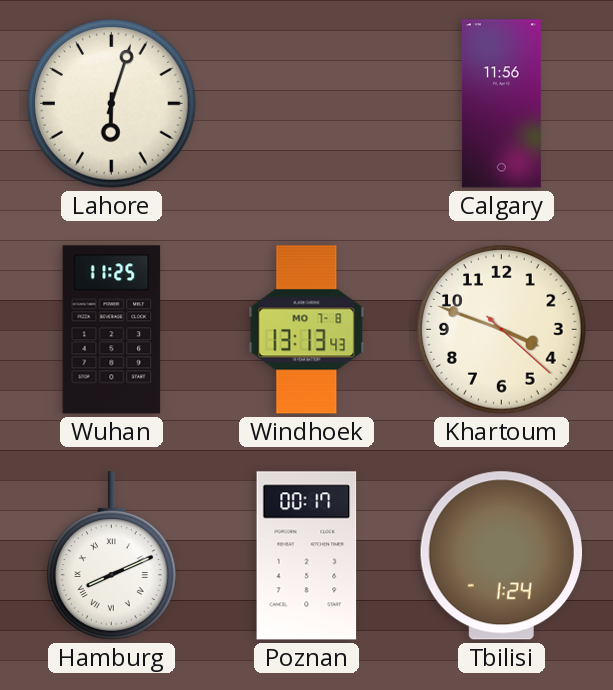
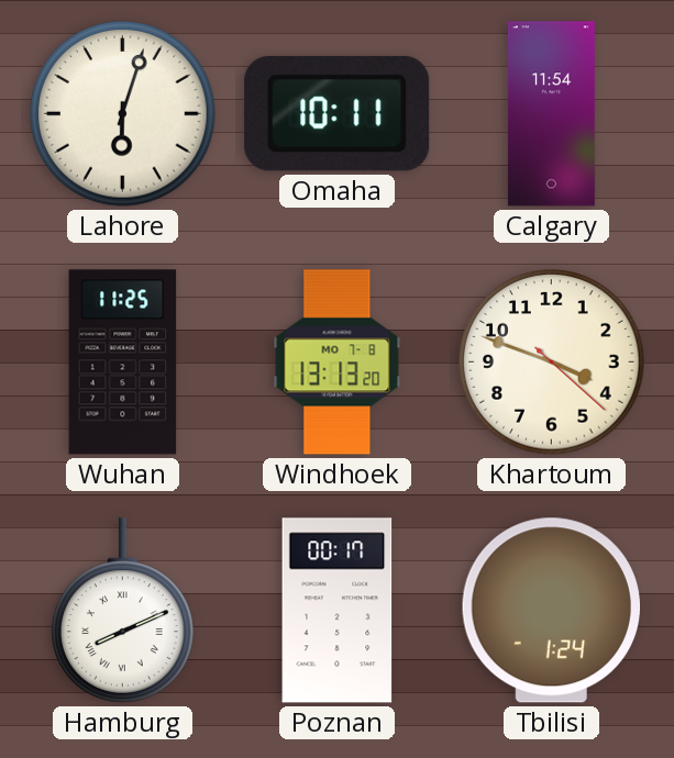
Omaha: none -> 10:11 (338, 113)
Calgary: 11:56 -> 11:54 (551, 114)
Windhoek: 13:13:43 -> 13:13:20 (338, 363)
